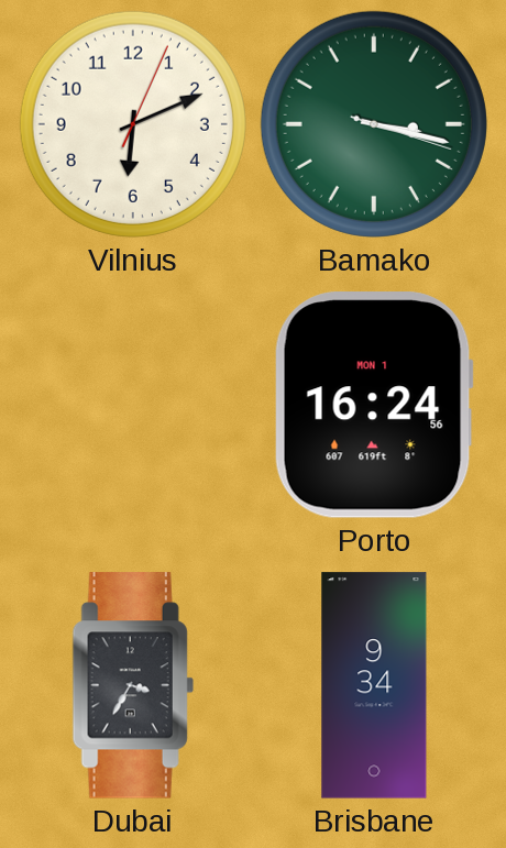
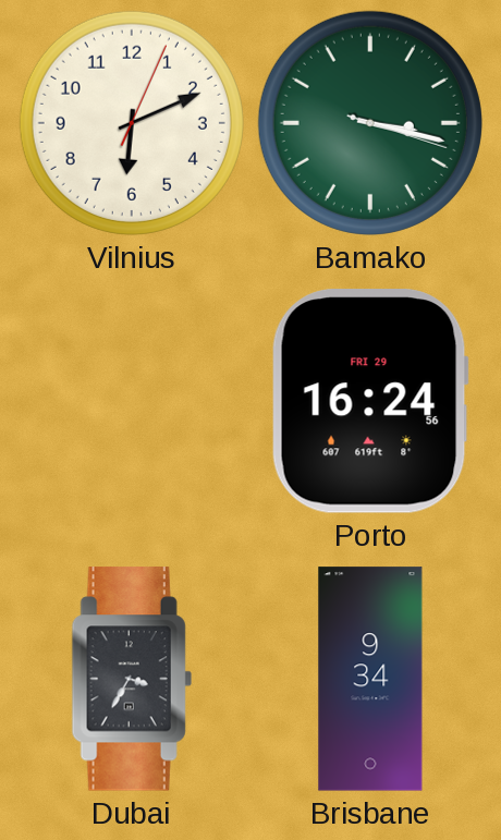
Porto date: MON 1 -> FRI 29 (370, 401)
